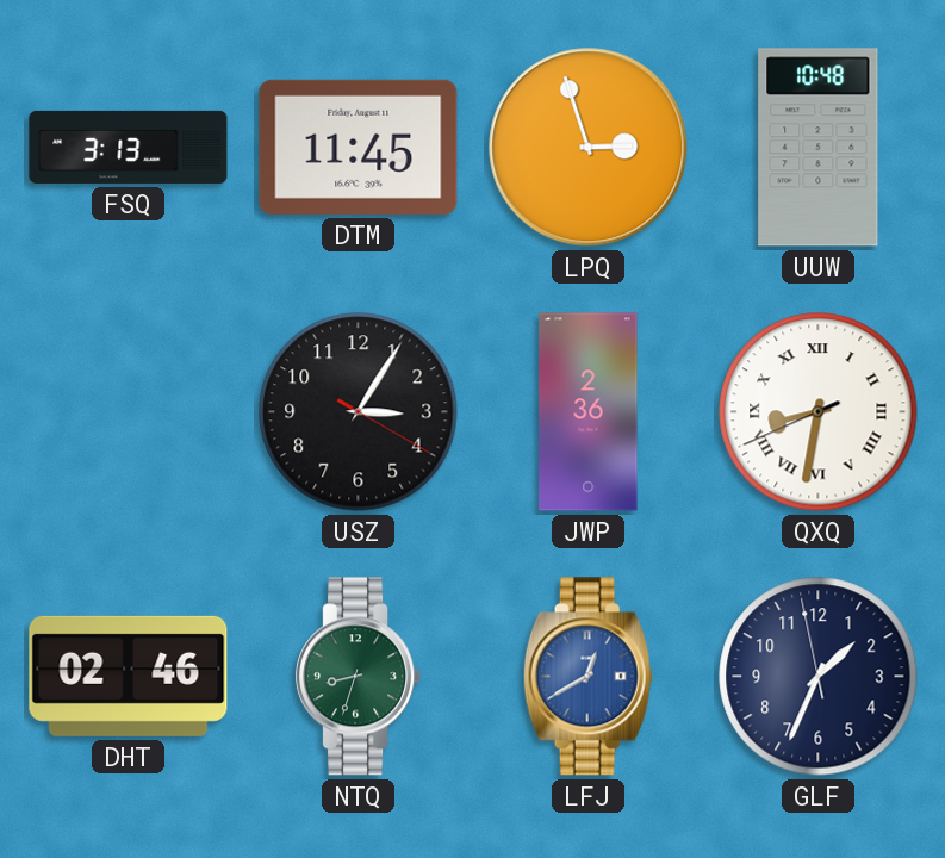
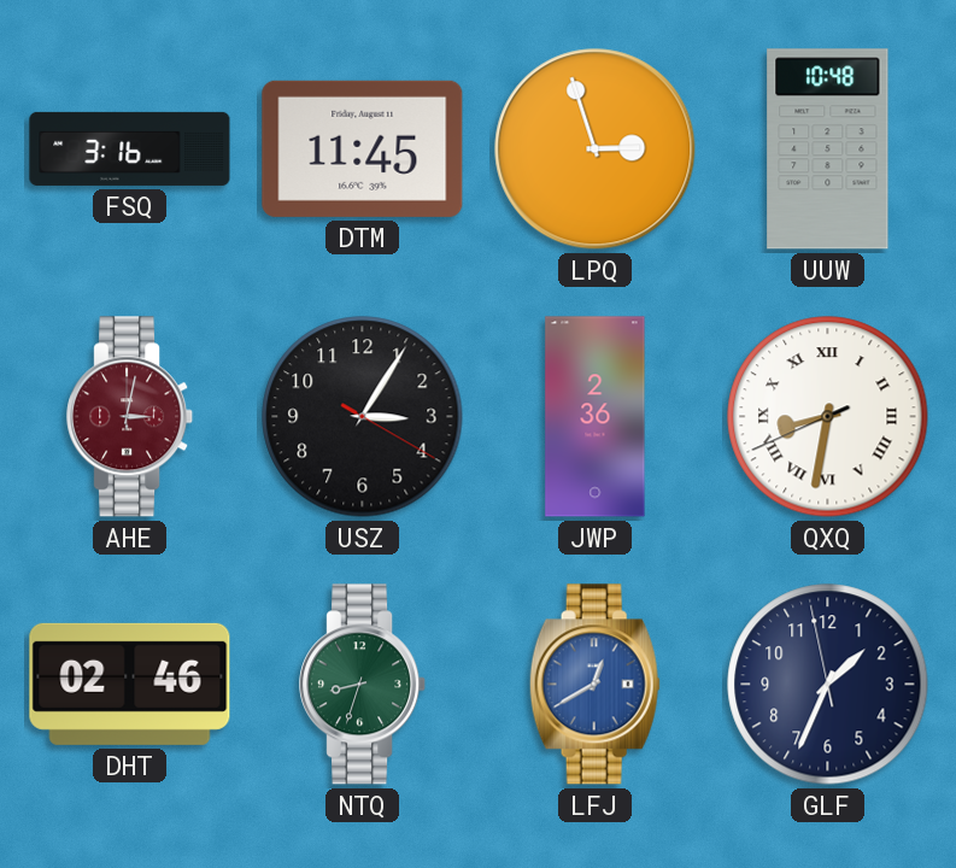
FSQ: 3:13 -> 3:16 (130, 148)
AHE: none -> 3:02 (130, 417)
